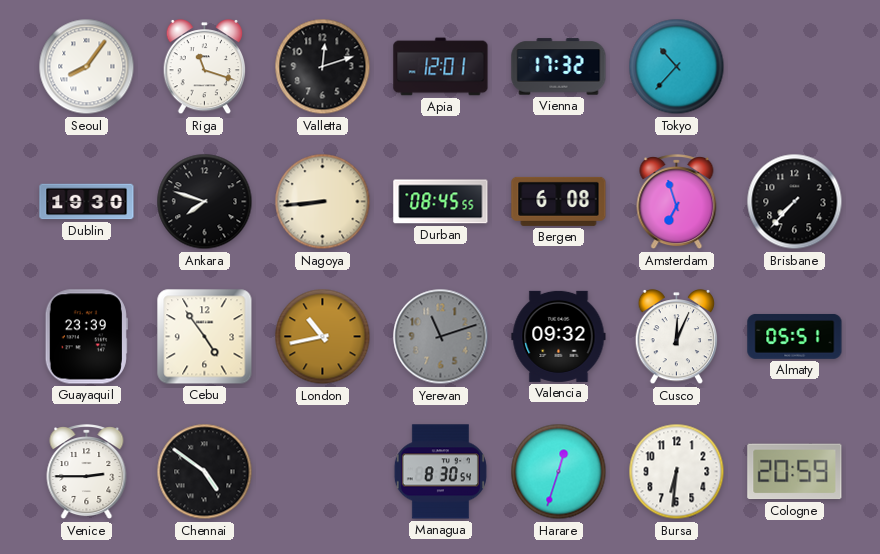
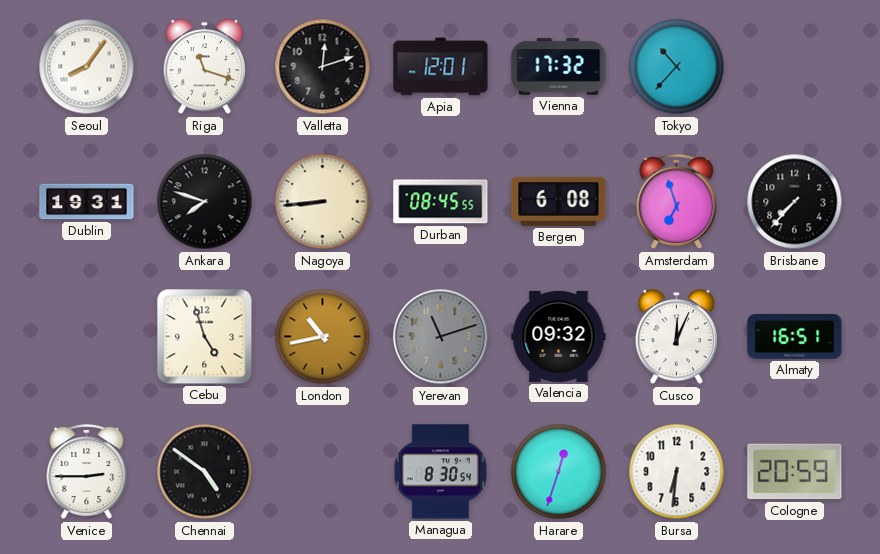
Dublin: 19:30 -> 19:31 (87, 202)
Guayaquil: 23:39 -> none (86, 337)
Cebu: 4:54 -> 4:57 (205, 337)
Almaty: 05:51 -> 16:51 (795, 336)
